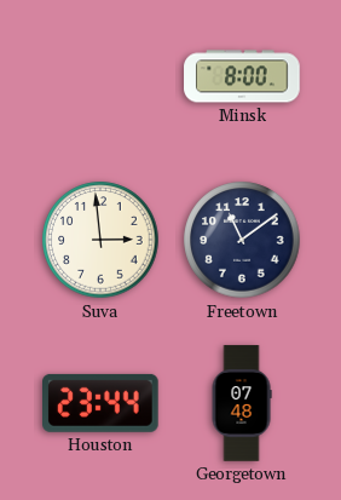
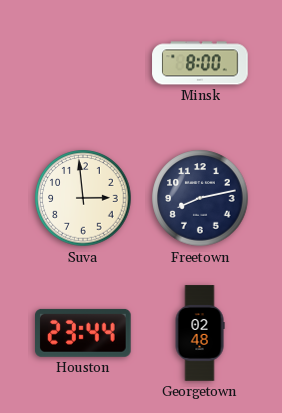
Freetown: 11:09 -> 8:13 (200, 198)
Georgetown: 07:48 -> 02:48 (200, 333)
